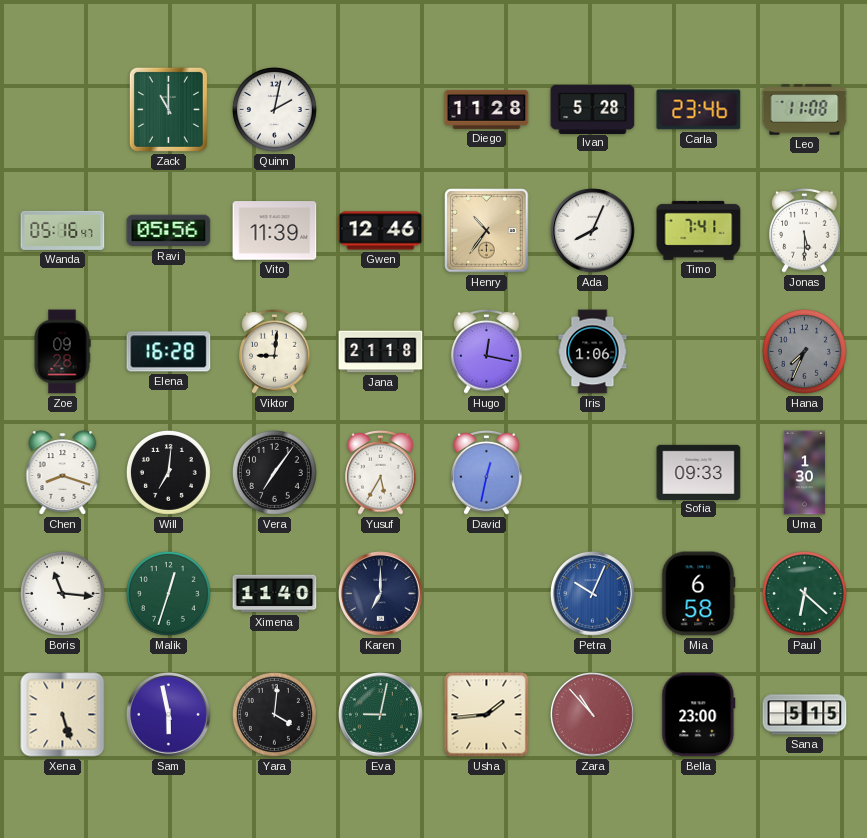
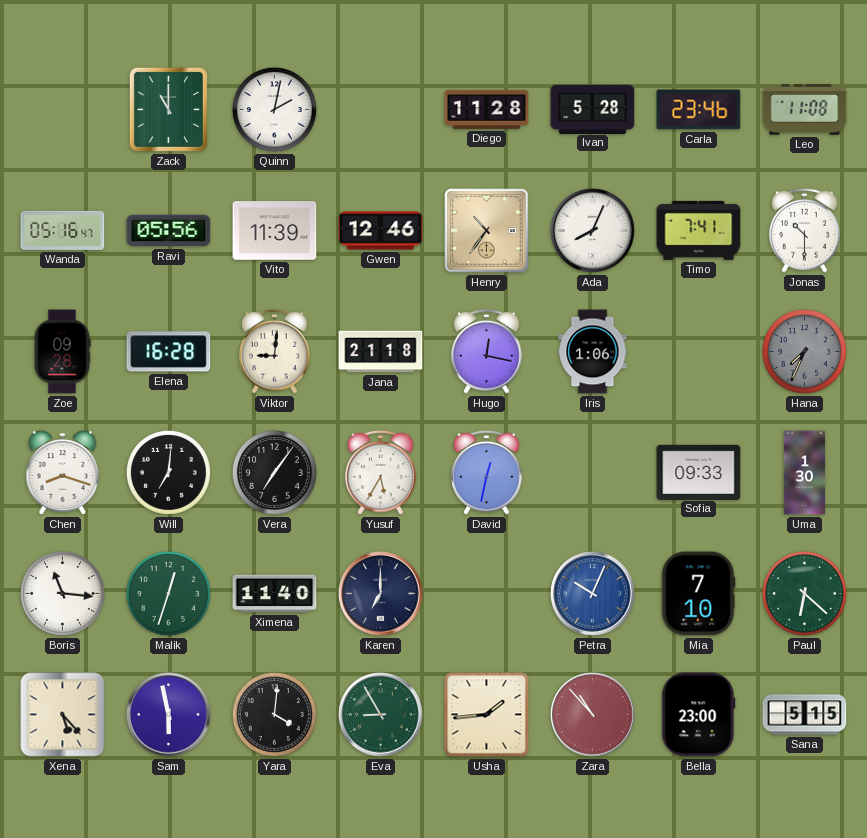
Jonas: 5:30 -> 10:30 (805, 230)
Mia: 6:58 -> 7:10 (698, 594)
Xena: 5:27 -> 5:23 (63, 715)
Eva: 9:02 -> 8:55 (381, 715)
